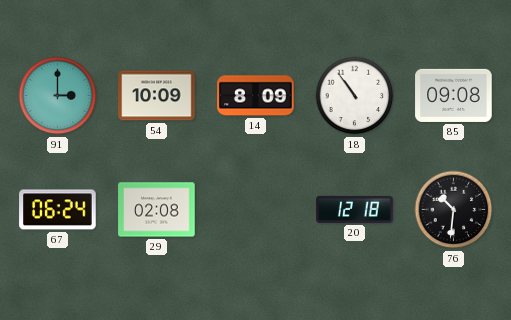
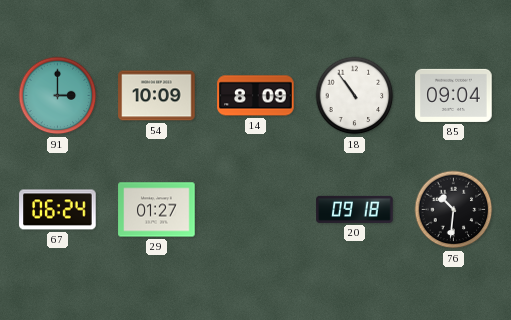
85: 09:08 -> 09:04 (454, 95)
29: 02:08 -> 01:27 (157, 210)
20: 12:18 -> 09:18 (355, 209)
